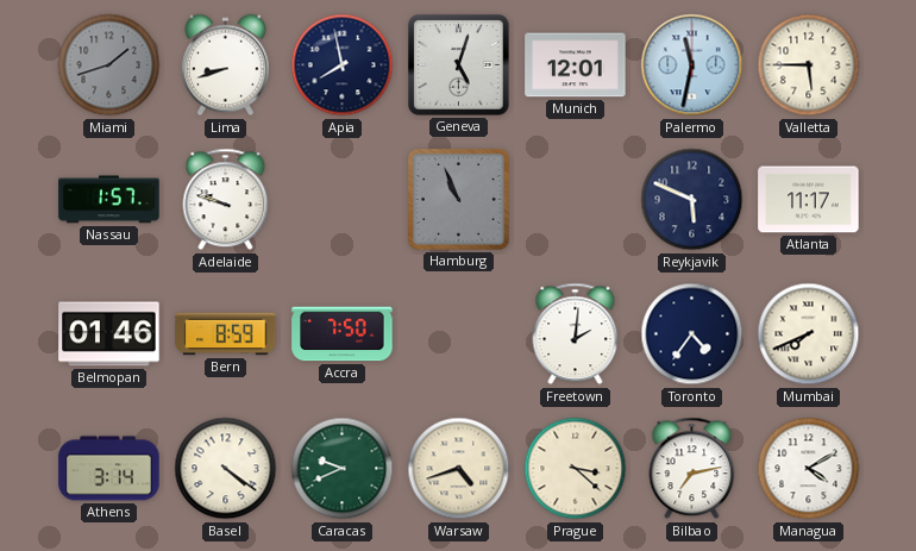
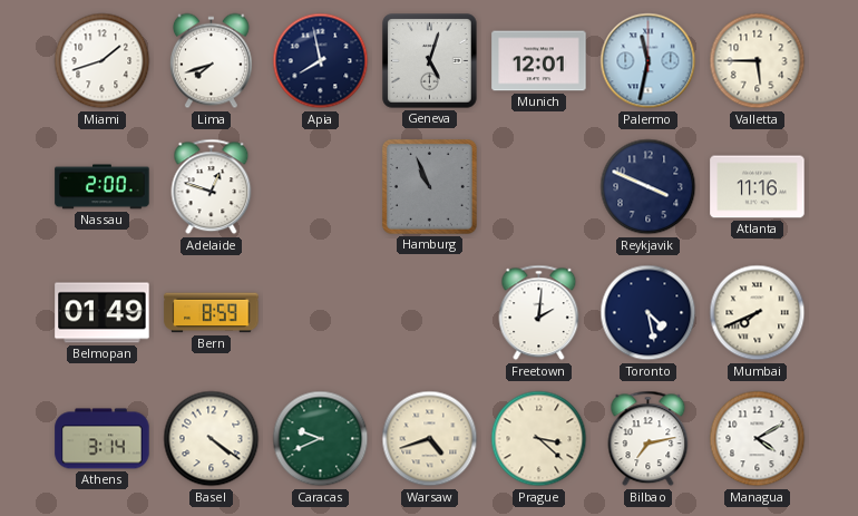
Miami dial: grey -> white (103, 61)
Lima: 8:42 -> 7:42 (211, 61)
Nassau: 1:57 -> 2:00 (103, 187)
Adelaide: 9:48 -> 12:48 (212, 187)
Reykjavik: 5:49 -> 3:49 (649, 187)
Atlanta: 11:17 -> 11:16 (758, 187)
Belmopan: 01:46 -> 01:49 (103, 313)
Accra: 7:50 -> none (343, 334)
Toronto: 4:36 -> 4:28 (649, 313)
